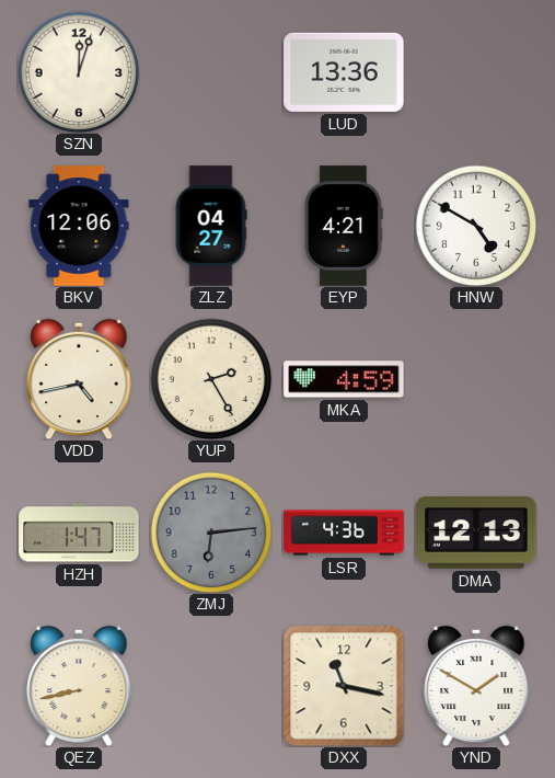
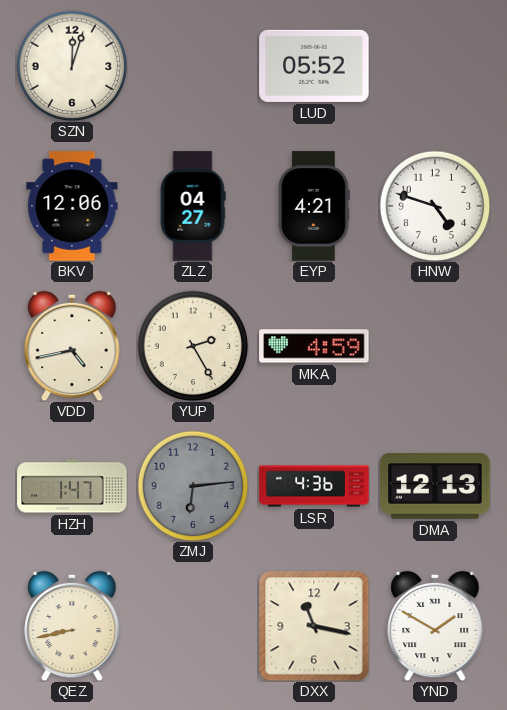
LUD: 13:36 -> 05:52 (314, 66)
HNW: 4:50 -> 4:48 (435, 206)
